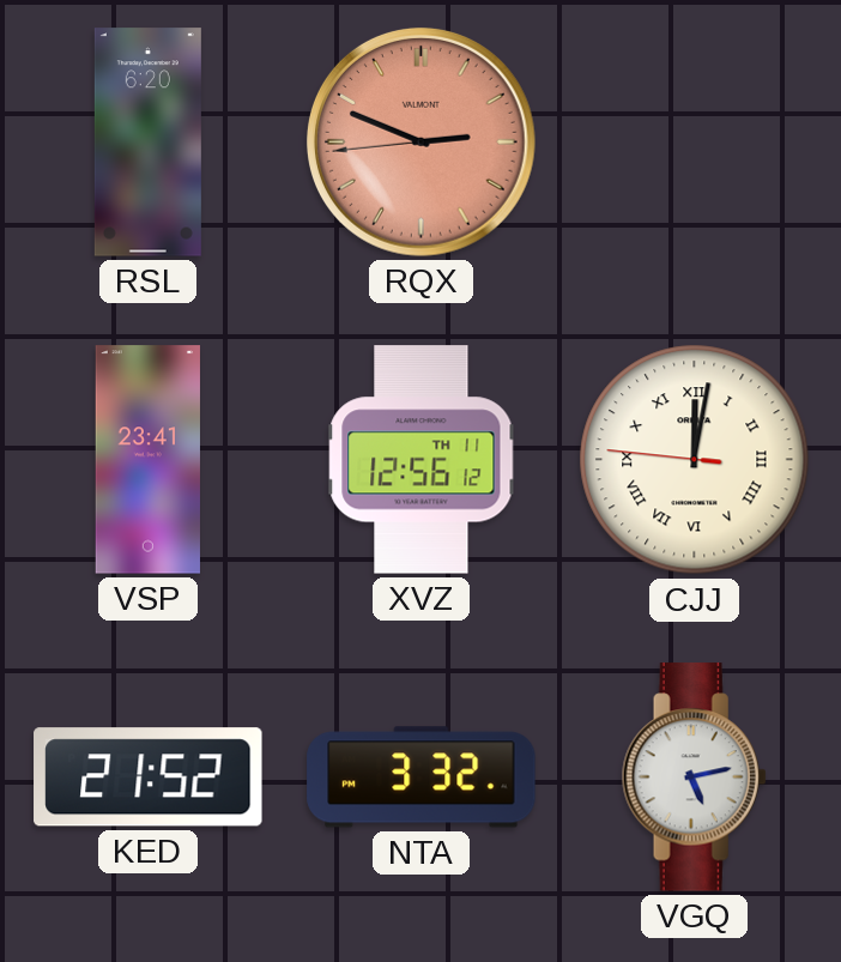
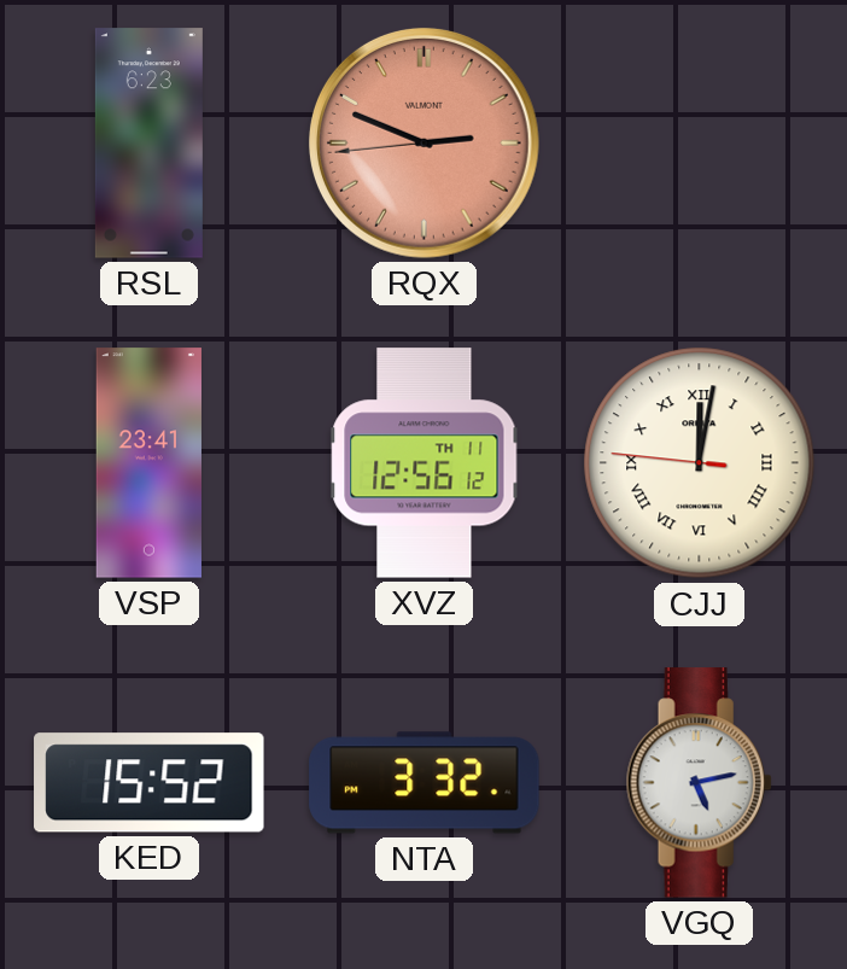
RSL: 6:20 -> 6:23 (148, 144)
KED: 21:52 -> 15:52 (150, 783)
